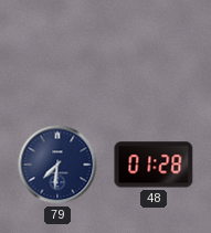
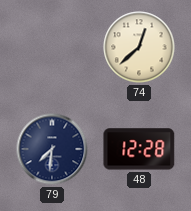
74: none -> 12:38 (139, 47)
48: 01:28 -> 12:28 (139, 149)
